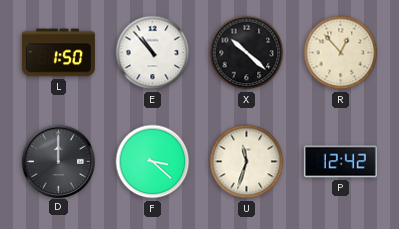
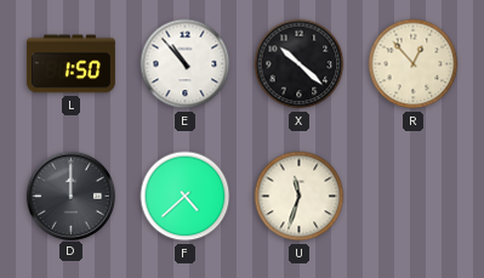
F: 3:22 -> 4:38 (186, 197)
P: 12:42 -> none (340, 162)
